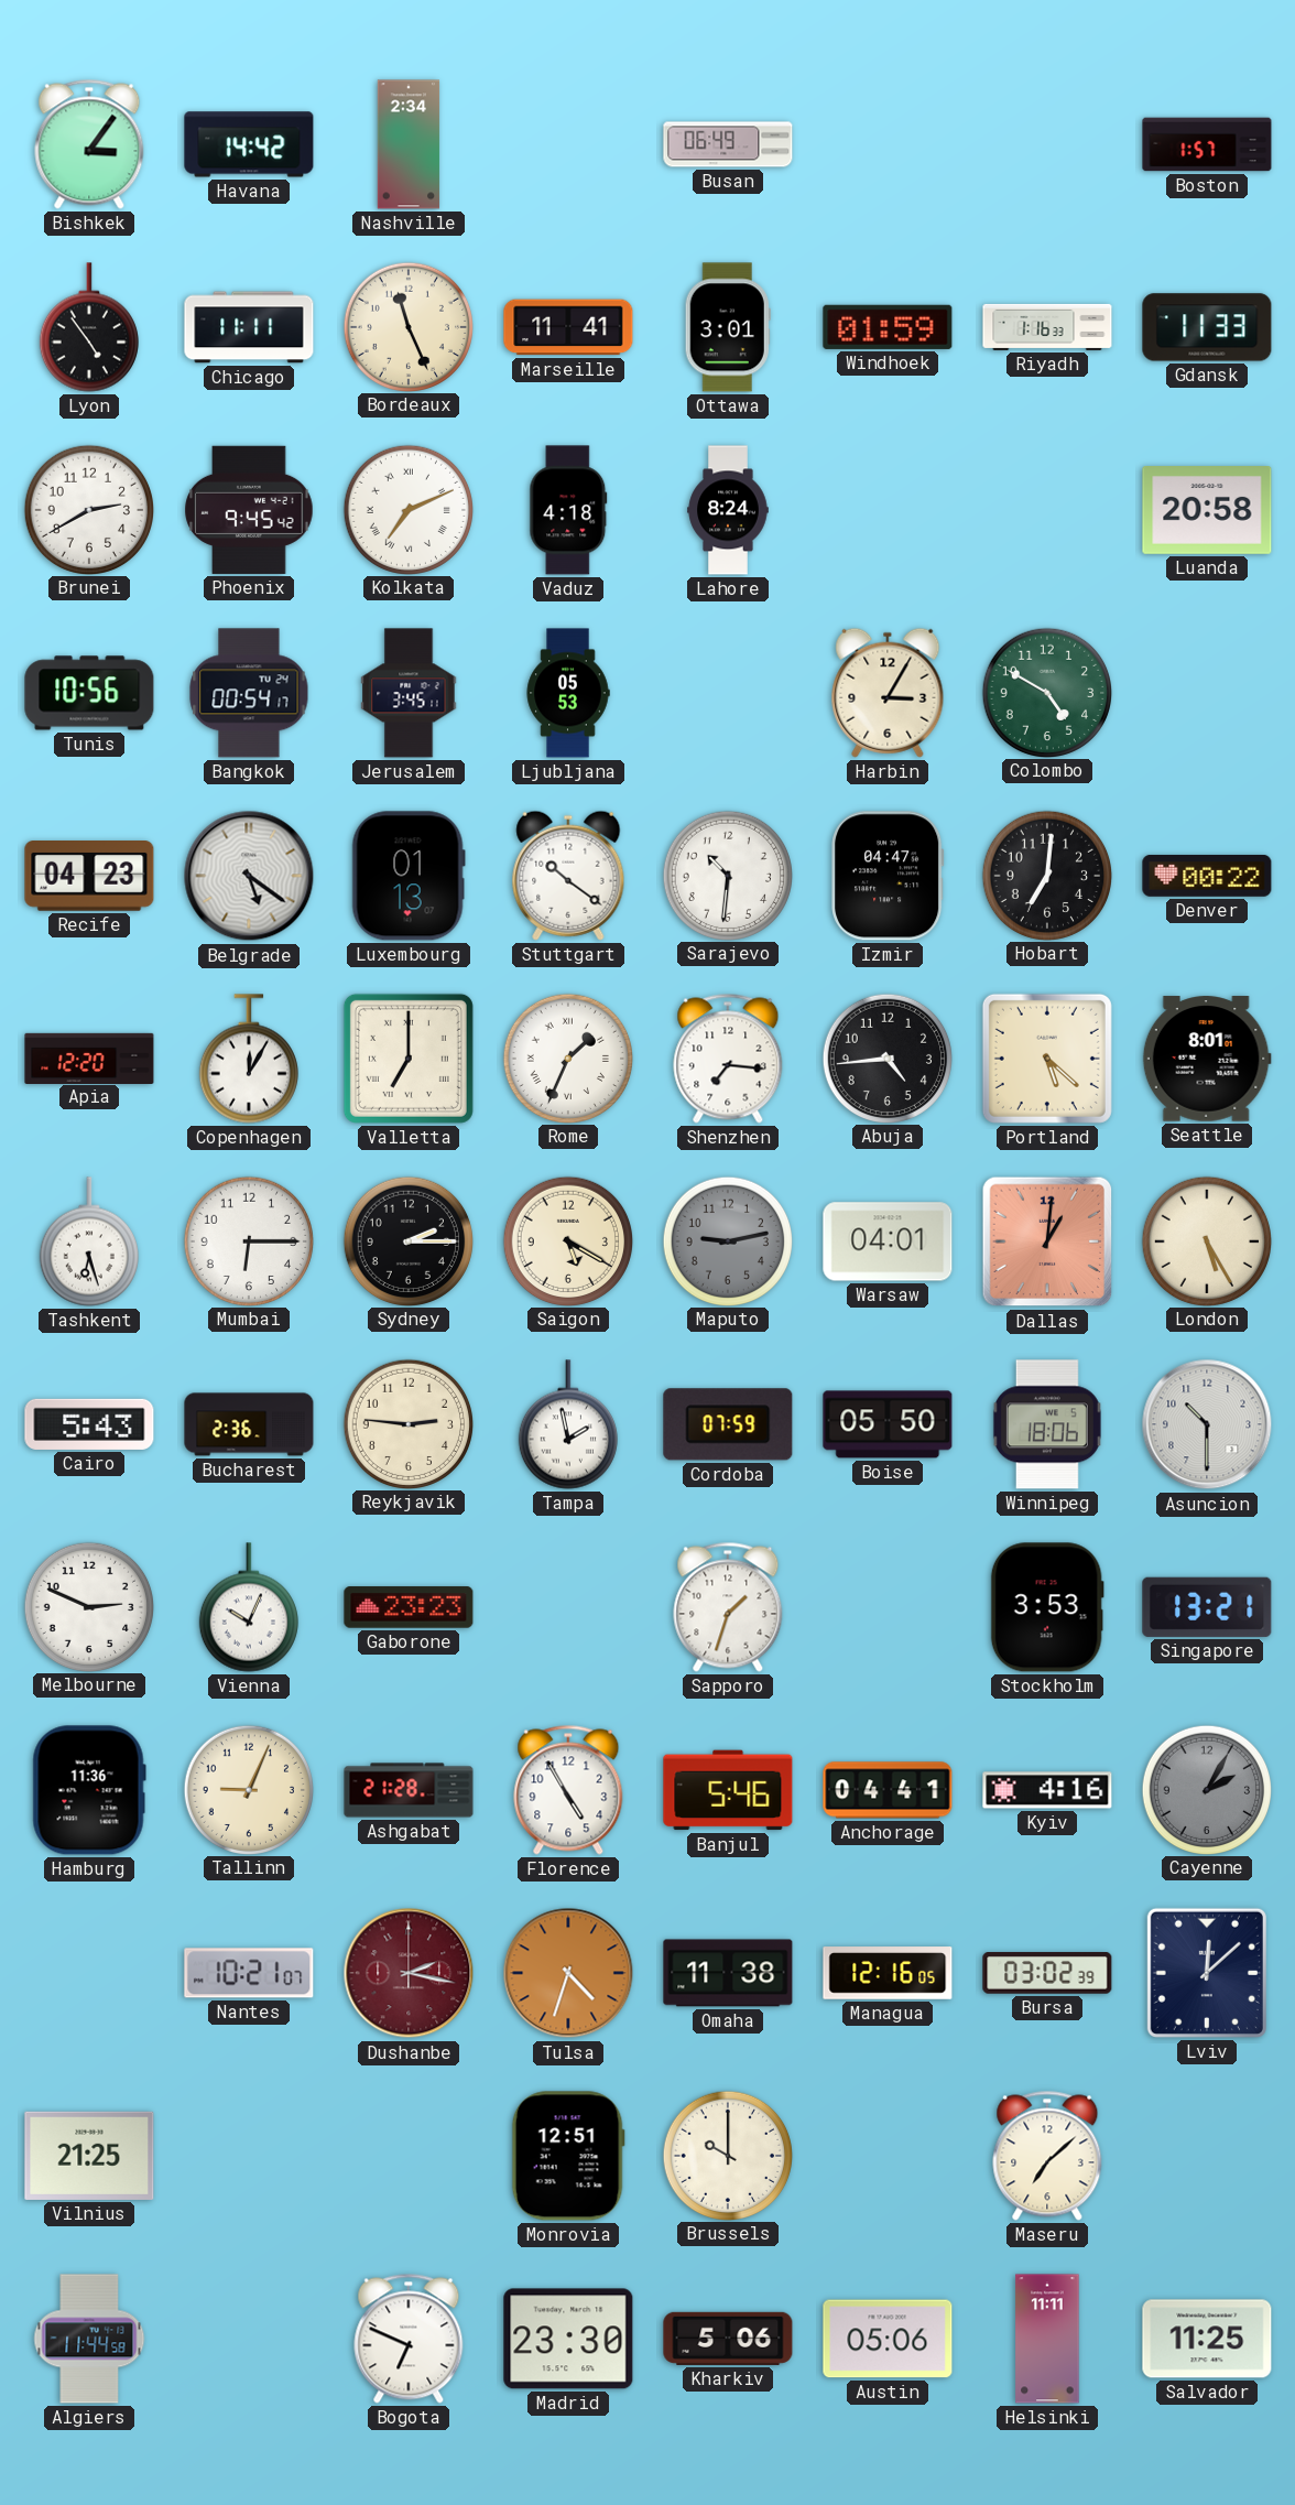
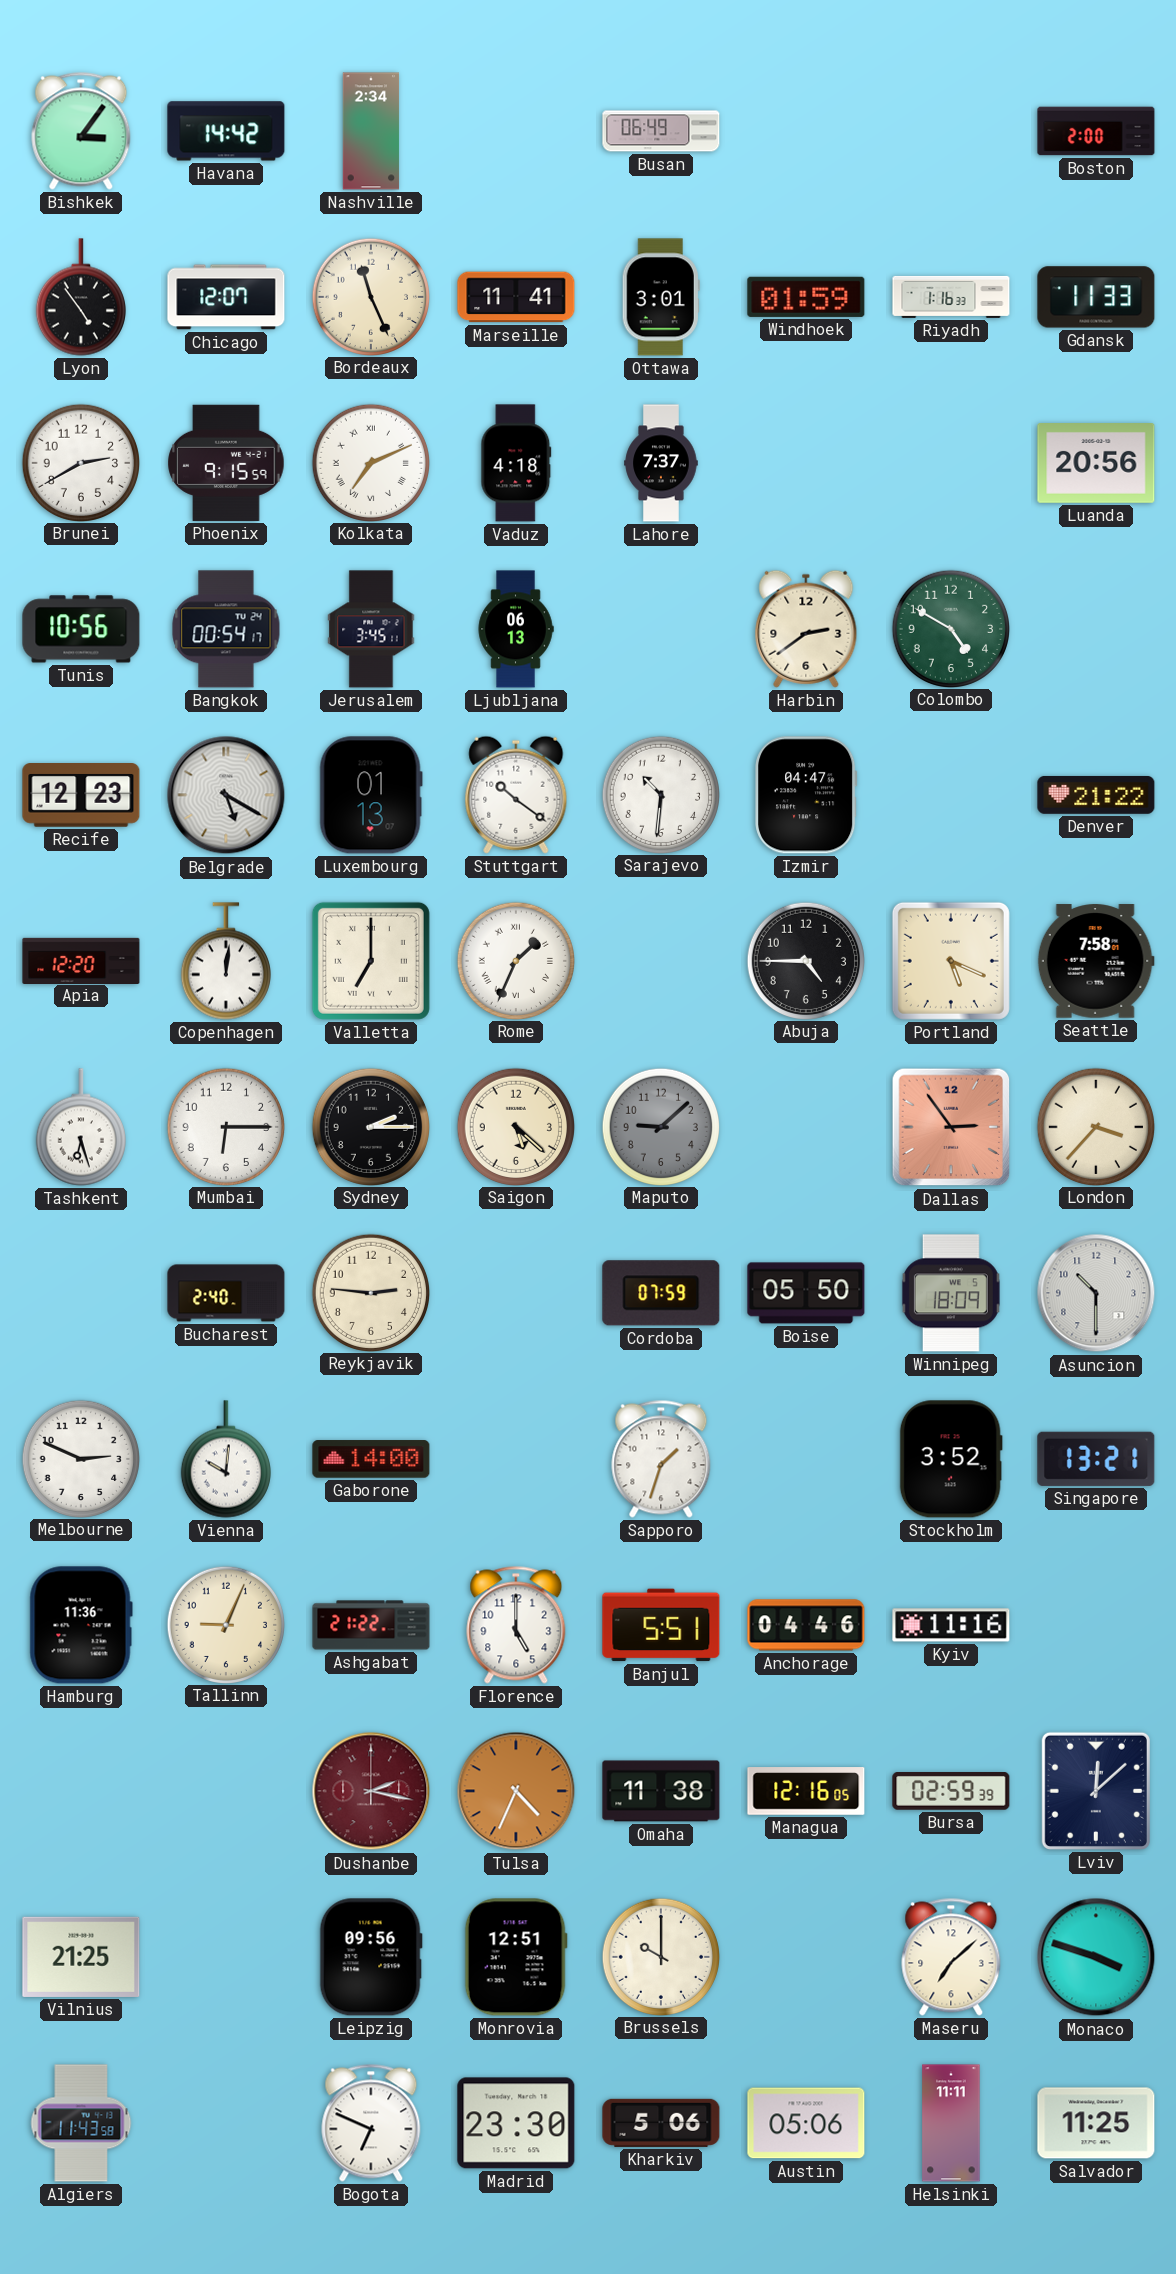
Boston: 1:57 -> 2:00 (1096, 131)
Chicago: 11:11 -> 12:07 (226, 297)
Phoenix: 9:45 -> 9:15 (226, 463)
Lahore: 8:24 -> 7:37 (661, 463)
Luanda: 20:58 -> 20:56 (1096, 464)
Ljubljana: 05:53 -> 06:13 (516, 629)
Harbin: 3:05 -> 2:39 (806, 629)
Recife: 04:23 -> 12:23 (81, 796)
Belgrade: 5:21 -> 5:20 (226, 795)
Hobart: 7:01 -> none (1046, 875)
Denver: 00:22 -> 21:22 (1096, 795)
Copenhagen: 12:05 -> 12:01 (226, 961)
Shenzhen: 7:16 -> none (728, 1059)
Abuja: 4:44 -> 4:45 (805, 960)
Portland: 5:22 -> 5:19 (951, 961)
Seattle: 8:01 -> 7:58 (1096, 961)
Saigon: 5:20 -> 5:22 (515, 1126)
Maputo: 9:13 -> 9:08 (660, 1126)
Warsaw: 04:01 -> none (888, 1241)
Dallas: 1:01 -> 2:54 (951, 1127)
London: 5:25 -> 3:37 (1095, 1126)
Cairo: 5:43 -> none (89, 1424)
Bucharest: 2:36 -> 2:40 (226, 1293)
Tampa: 1:58 -> none (568, 1424)
Winnipeg: 18:06 -> 18:09 (951, 1293)
Vienna: 10:04 -> 10:01 (226, 1459)
Gaborone: 23:23 -> 14:00 (371, 1459)
Stockholm: 3:53 -> 3:52 (951, 1459)
Ashgabat: 21:28 -> 21:22 (371, 1625)
Florence: 4:55 -> 5:00 (516, 1625)
Banjul: 5:46 -> 5:51 (661, 1625)
Anchorage: 04:41 -> 04:46 (806, 1625)
Kyiv: 4:16 -> 11:16 (951, 1625)
Cayenne: 2:05 -> none (1206, 1789)
Nantes: 10:21 -> none (249, 1973)
Tulsa: 4:33 -> 4:34 (516, 1791)
Bursa: 03:02 -> 02:59 (951, 1792)
Leipzig: none -> 09:56 (371, 1957)
Monaco: none -> 3:48 (1096, 1957)
Algiers: 11:44 -> 11:43 (81, 2123)
